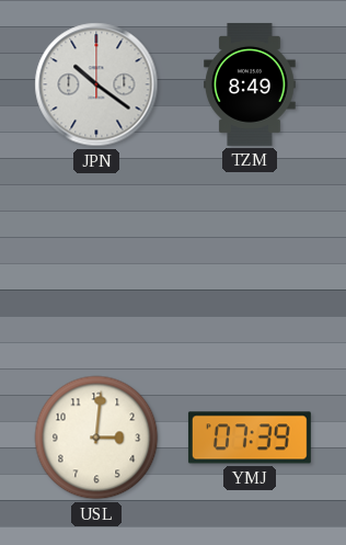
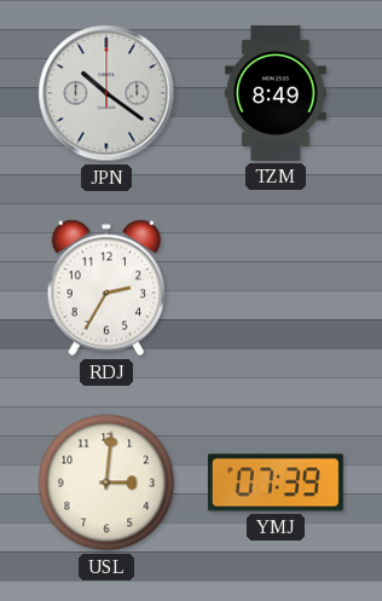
RDJ: none -> 2:35 (106, 288)
